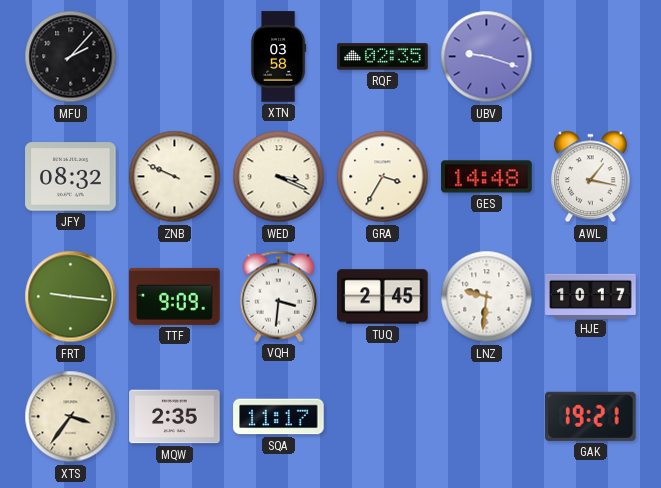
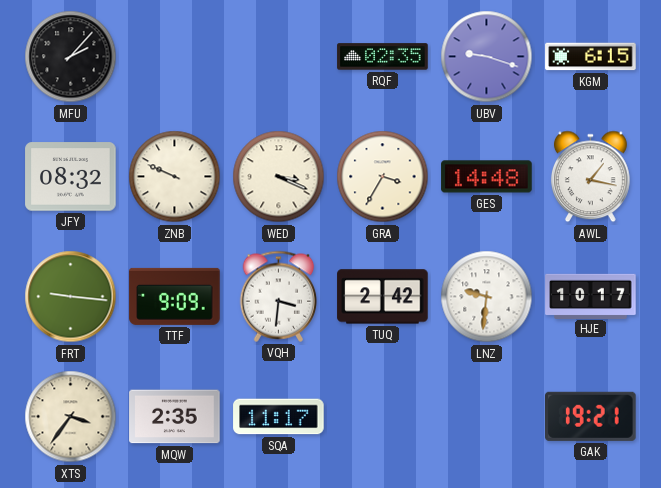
XTN: 03:58 -> none (278, 57)
KGM: none -> 6:15 (591, 57)
TUQ: 2:45 -> 2:42 (383, 297)
